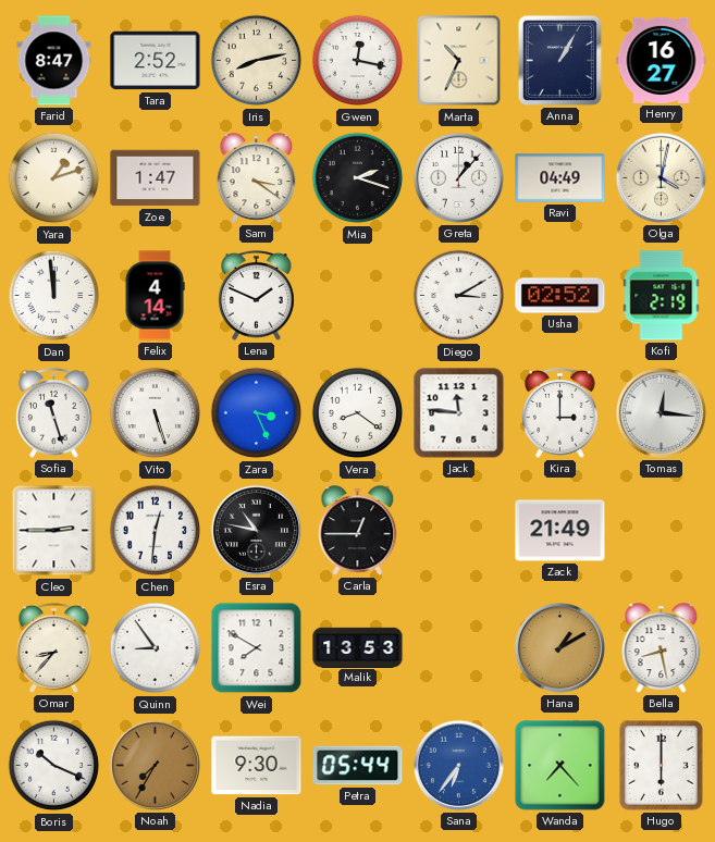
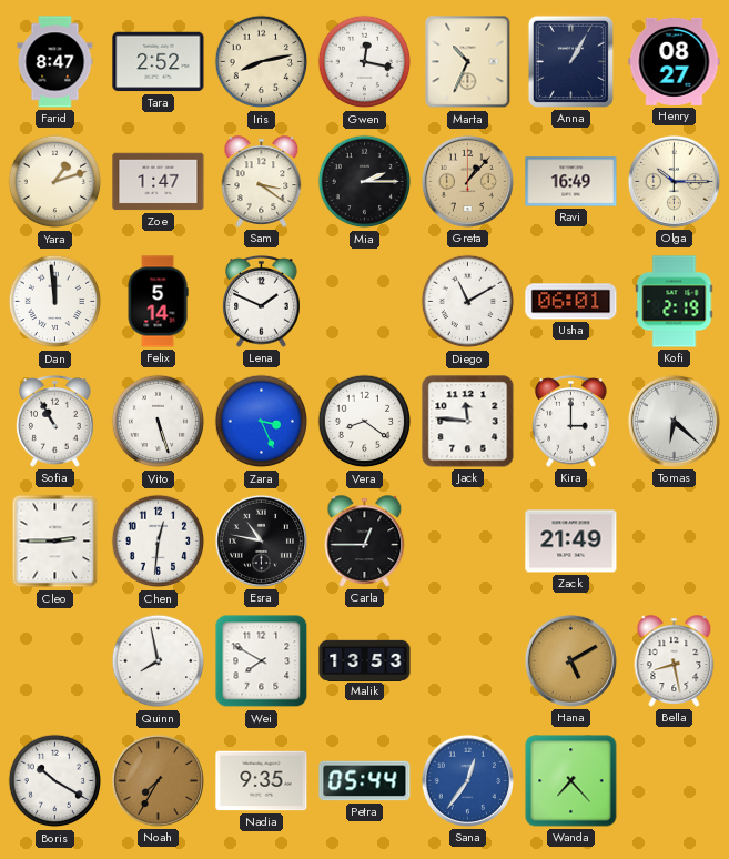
Henry: 16:27 -> 08:27 (675, 61)
Mia: 2:18 -> 2:15 (365, 182)
Greta dial: white -> champagne (467, 181)
Ravi: 04:49 -> 16:49 (571, 182)
Olga: 4:02 -> 10:15 (674, 181)
Felix: 4:14 -> 5:14 (158, 302)
Diego: 3:10 -> 11:10 (468, 302)
Usha: 02:52 -> 06:01 (571, 302)
Sofia: 11:27 -> 10:55 (55, 422)
Tomas: 12:16 -> 6:22 (674, 421)
Omar: 8:37 -> none (54, 648)
Quinn: 8:54 -> 7:58 (159, 661)
Hana: 1:10 -> 5:10 (570, 660)
Boris: 10:19 -> 10:20 (55, 781)
Nadia: 9:30 -> 9:35 (262, 781)
Sana: 6:36 -> 12:36 (467, 780)
Hugo: 6:00 -> none (662, 766)
